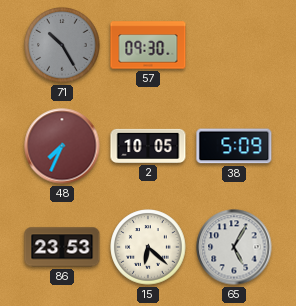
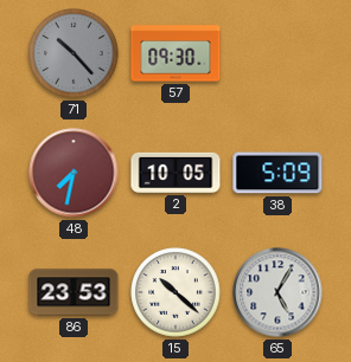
71: 10:25 -> 10:23 (74, 53)
48: 7:34 -> 7:32 (74, 173)
15: 6:22 -> 10:22 (175, 292)
